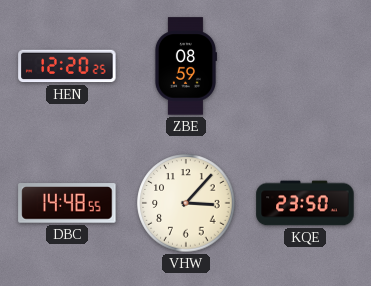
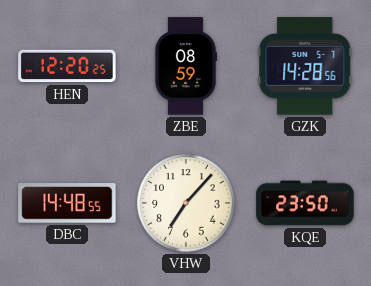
GZK: none -> 14:28 (305, 66)
VHW: 3:07 -> 7:07 (186, 203)
